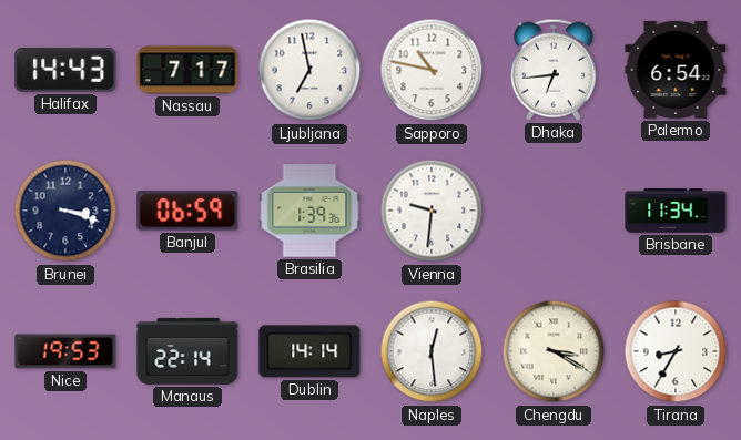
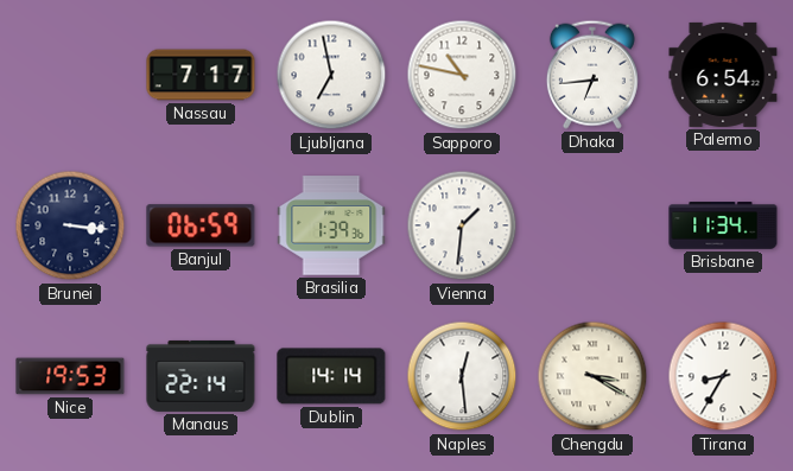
Halifax: 14:43 -> none (65, 71)
Brunei: 3:18 -> 3:16 (70, 225)
Vienna: 9:31 -> 1:31 (462, 225)
